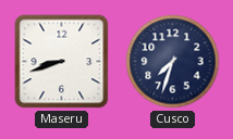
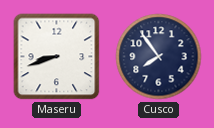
Cusco: 7:33 -> 7:54 (159, 57)
